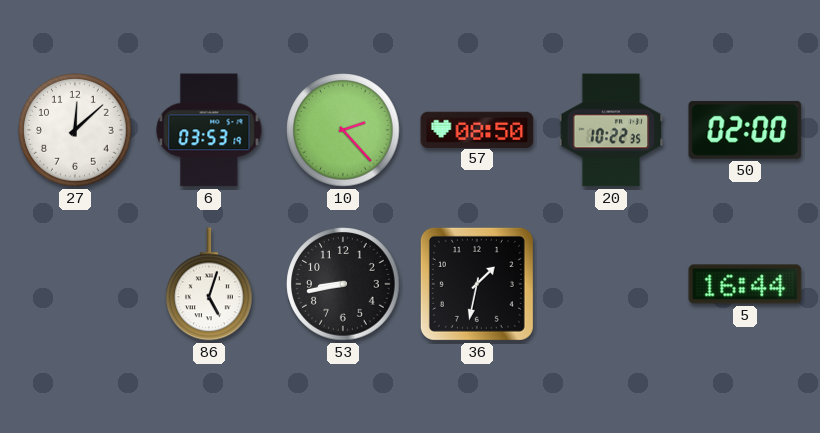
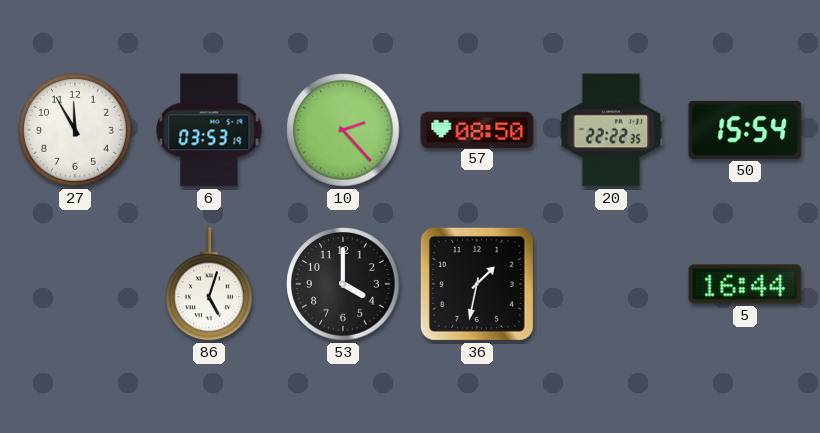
27: 12:08 -> 11:55 (75, 130)
20: 10:22 -> 22:22 (611, 130)
50: 02:00 -> 15:54 (745, 130)
53: 8:43 -> 4:00 (343, 284)
